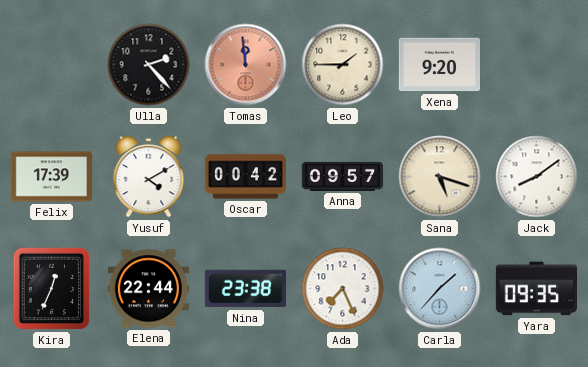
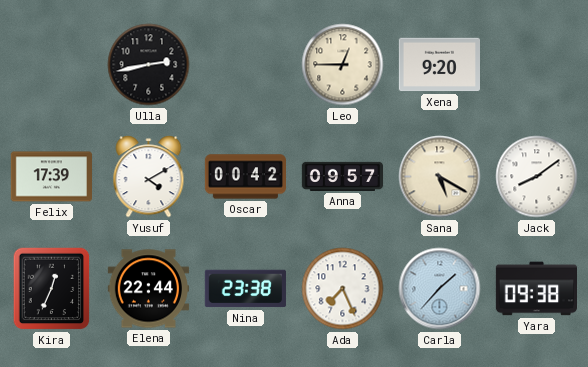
Ulla: 2:23 -> 2:43 (149, 65)
Tomas: 11:59 -> none (246, 65)
Leo: 1:45 -> 12:45 (343, 65)
Sana: 5:18 -> 5:20 (440, 177)
Yara: 09:35 -> 09:38 (536, 289)
